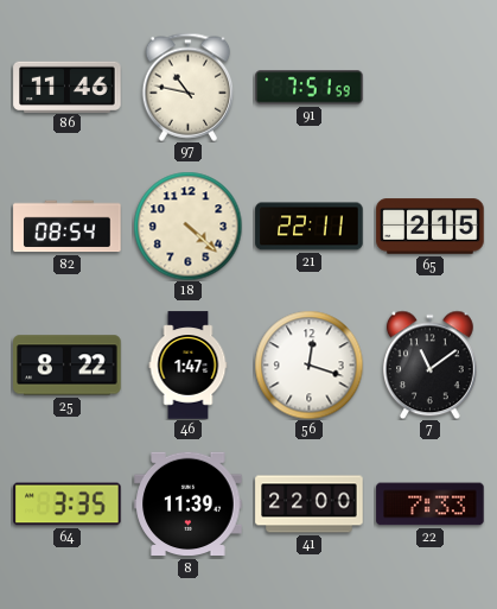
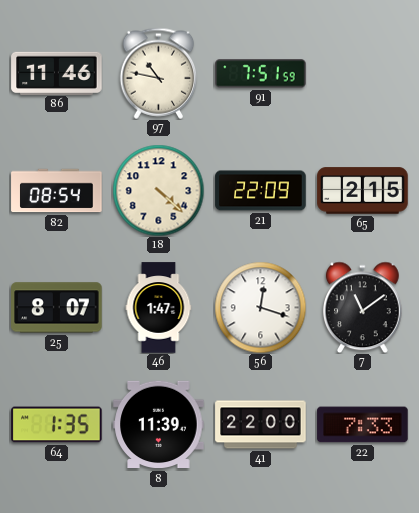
21: 22:11 -> 22:09 (261, 191)
25: 8:22 -> 8:07 (57, 308)
64: 3:35 -> 1:35 (57, 425)
